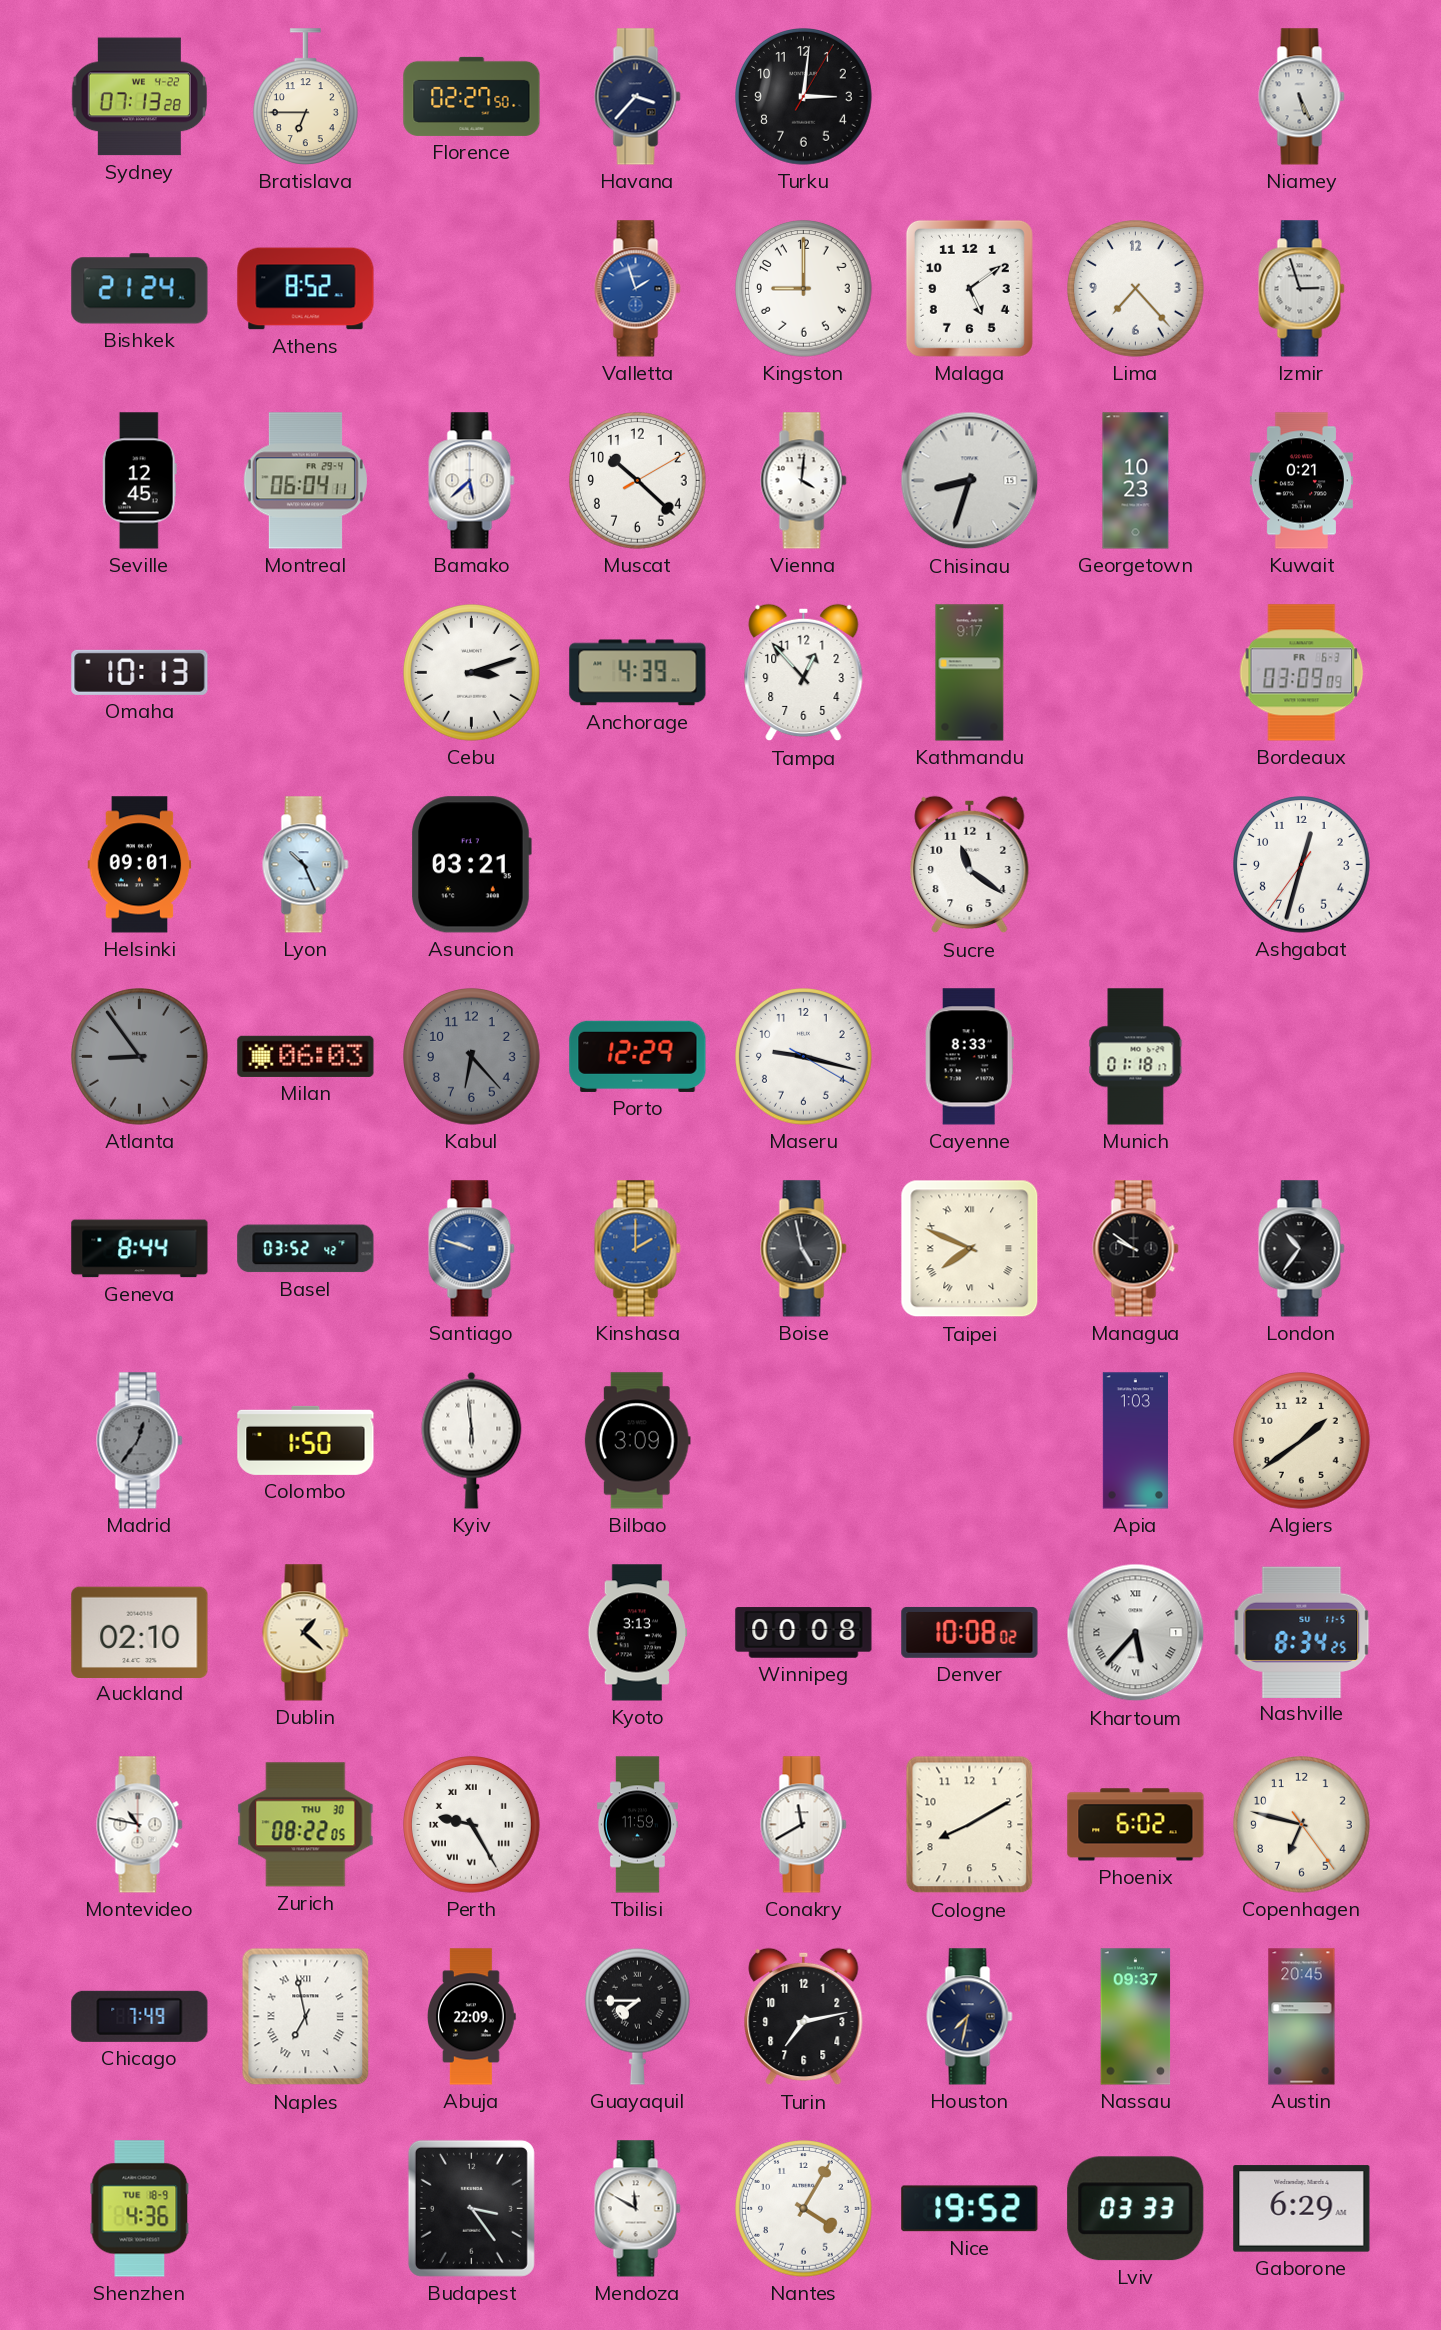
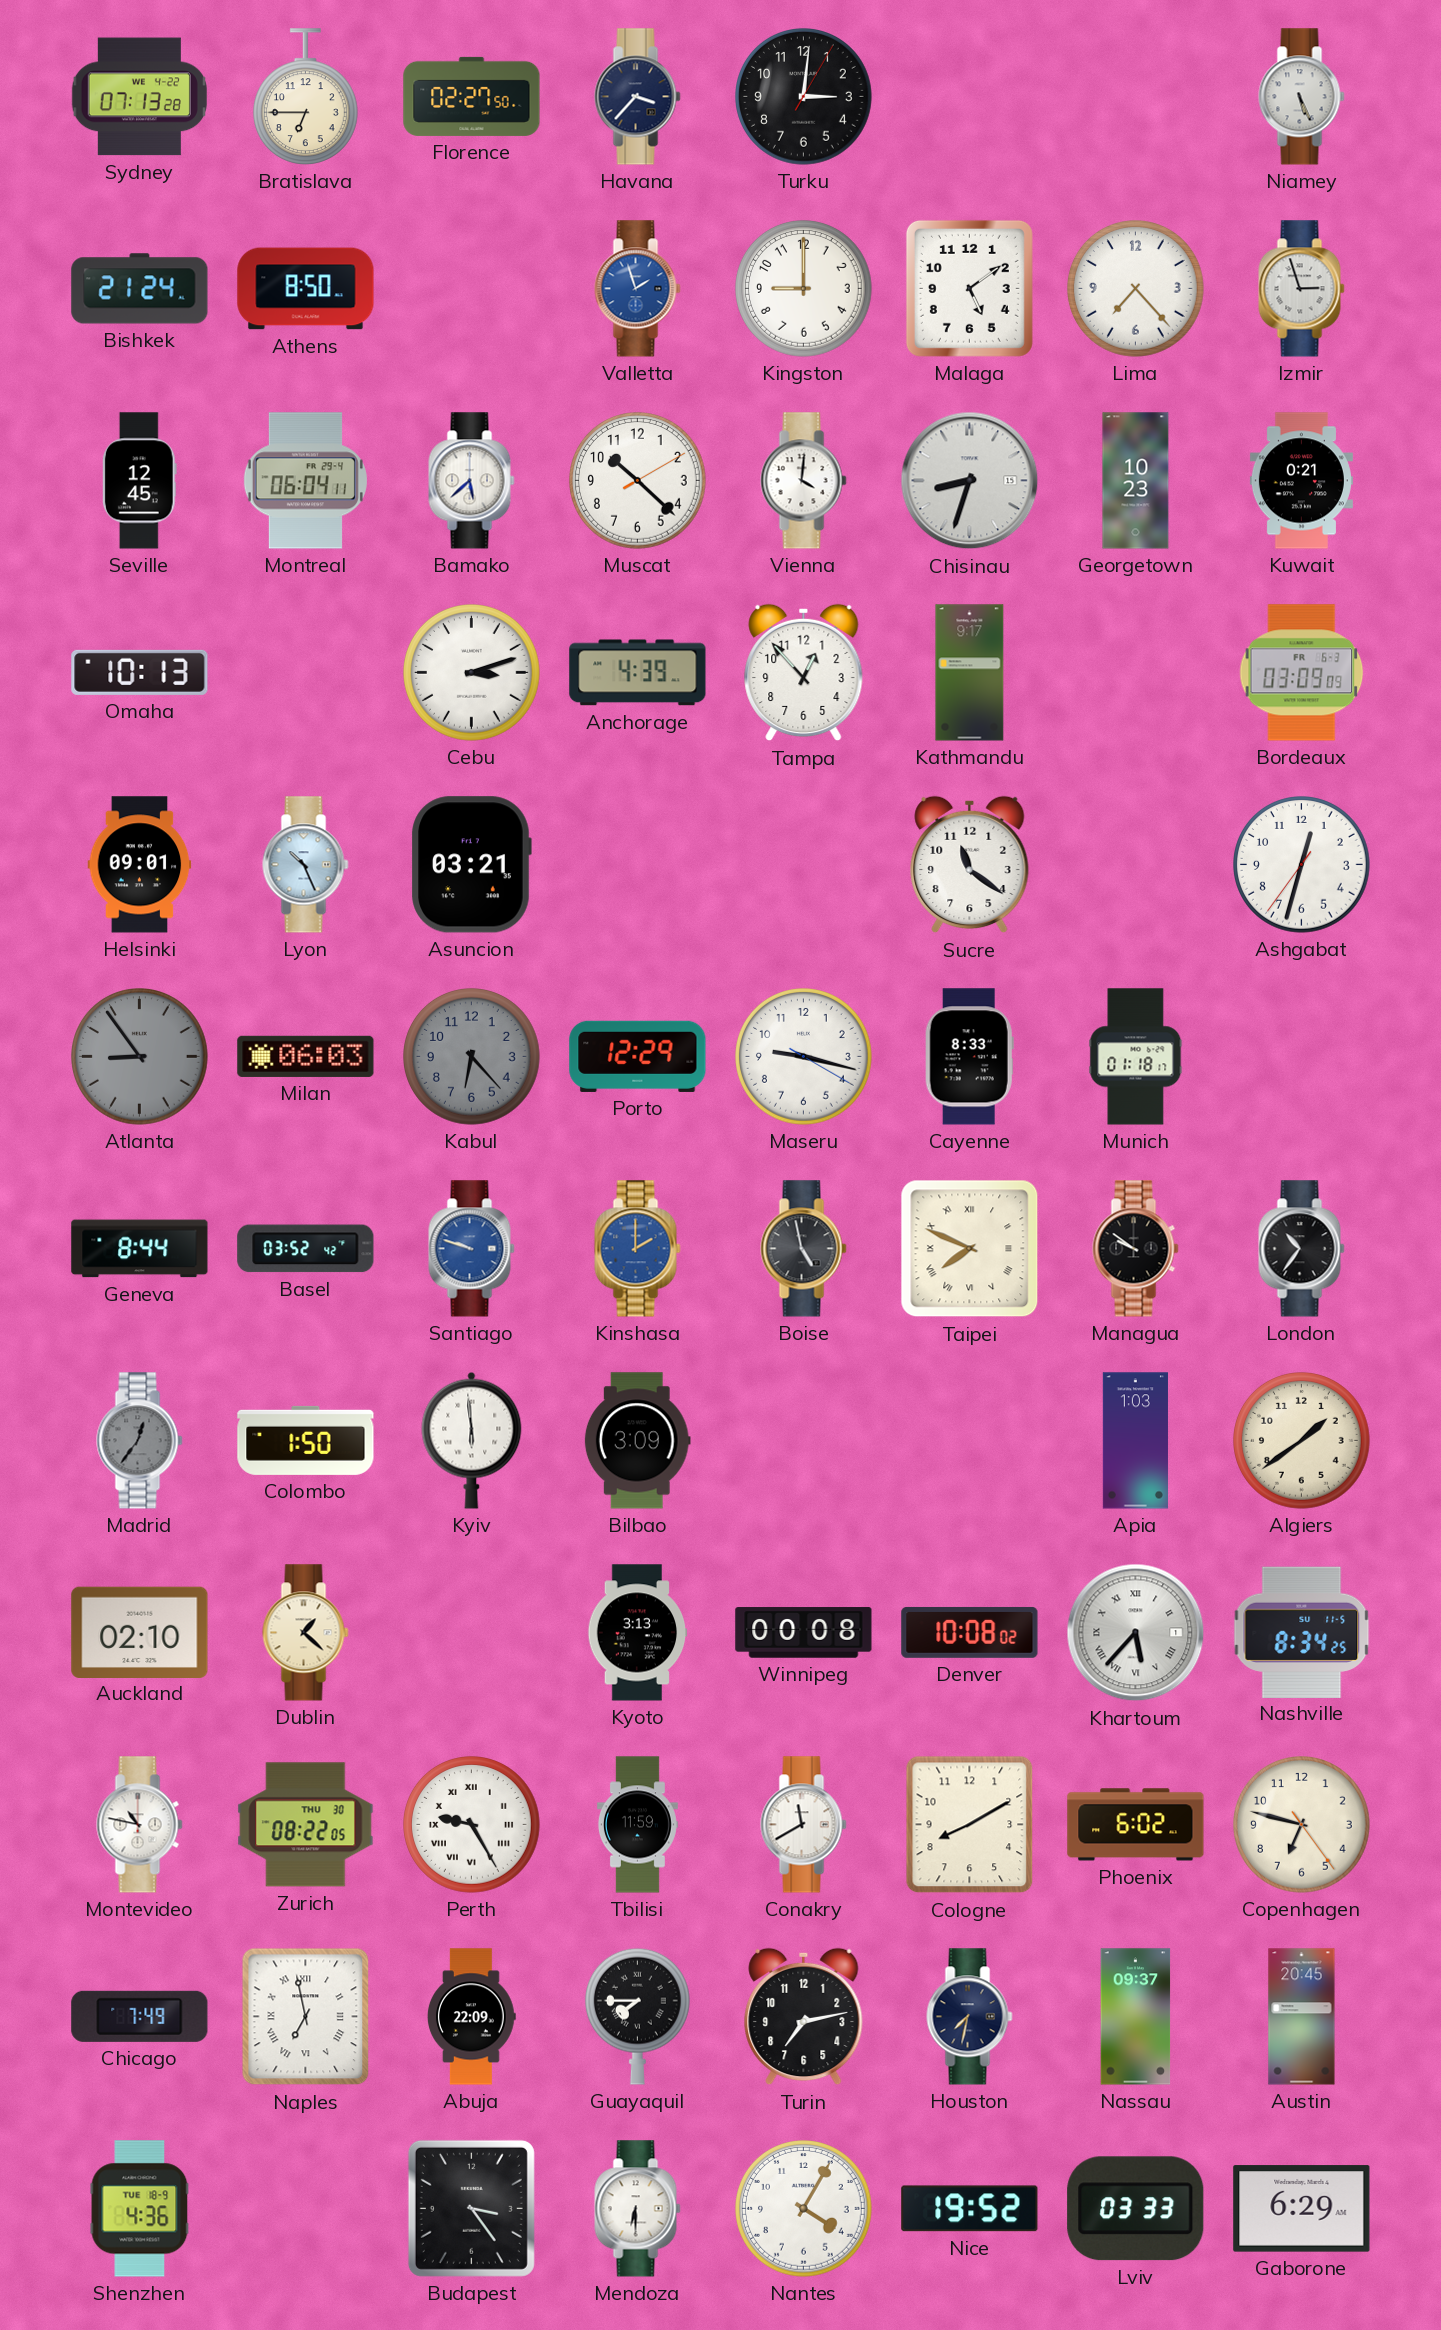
Athens: 8:52 -> 8:50 (306, 289)
Mendoza: 11:50 -> 6:30 (638, 2209)
